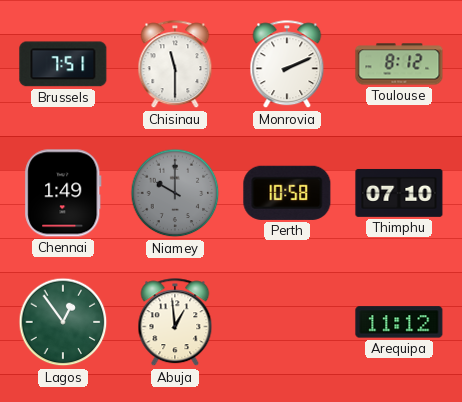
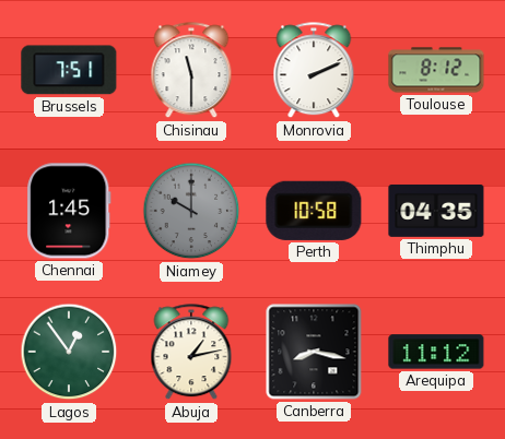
Chennai: 1:49 -> 1:45 (69, 211)
Thimphu: 07:10 -> 04:35 (436, 211)
Abuja: 12:59 -> 1:13 (191, 353)
Canberra: none -> 8:17 (314, 352)
